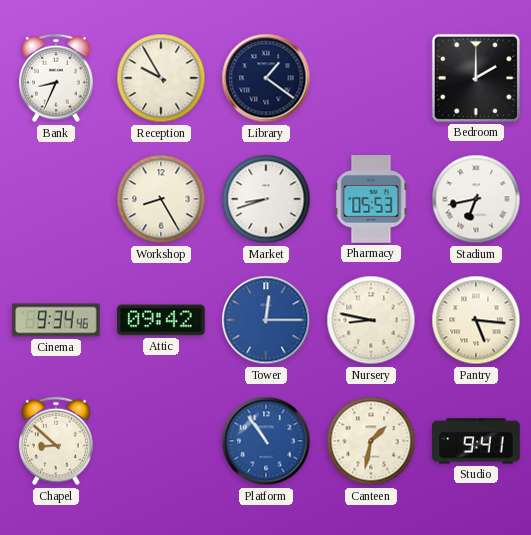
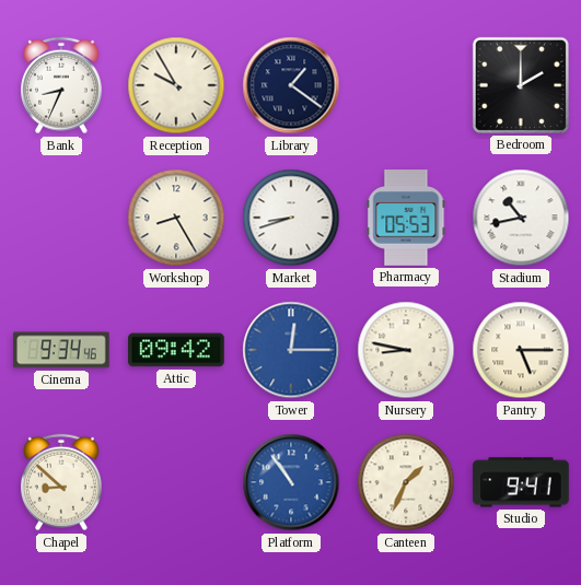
Stadium: 6:43 -> 10:43 (521, 218)
Pantry: 5:16 -> 5:15 (521, 350)
Canteen: 1:32 -> 1:34 (406, 482)
